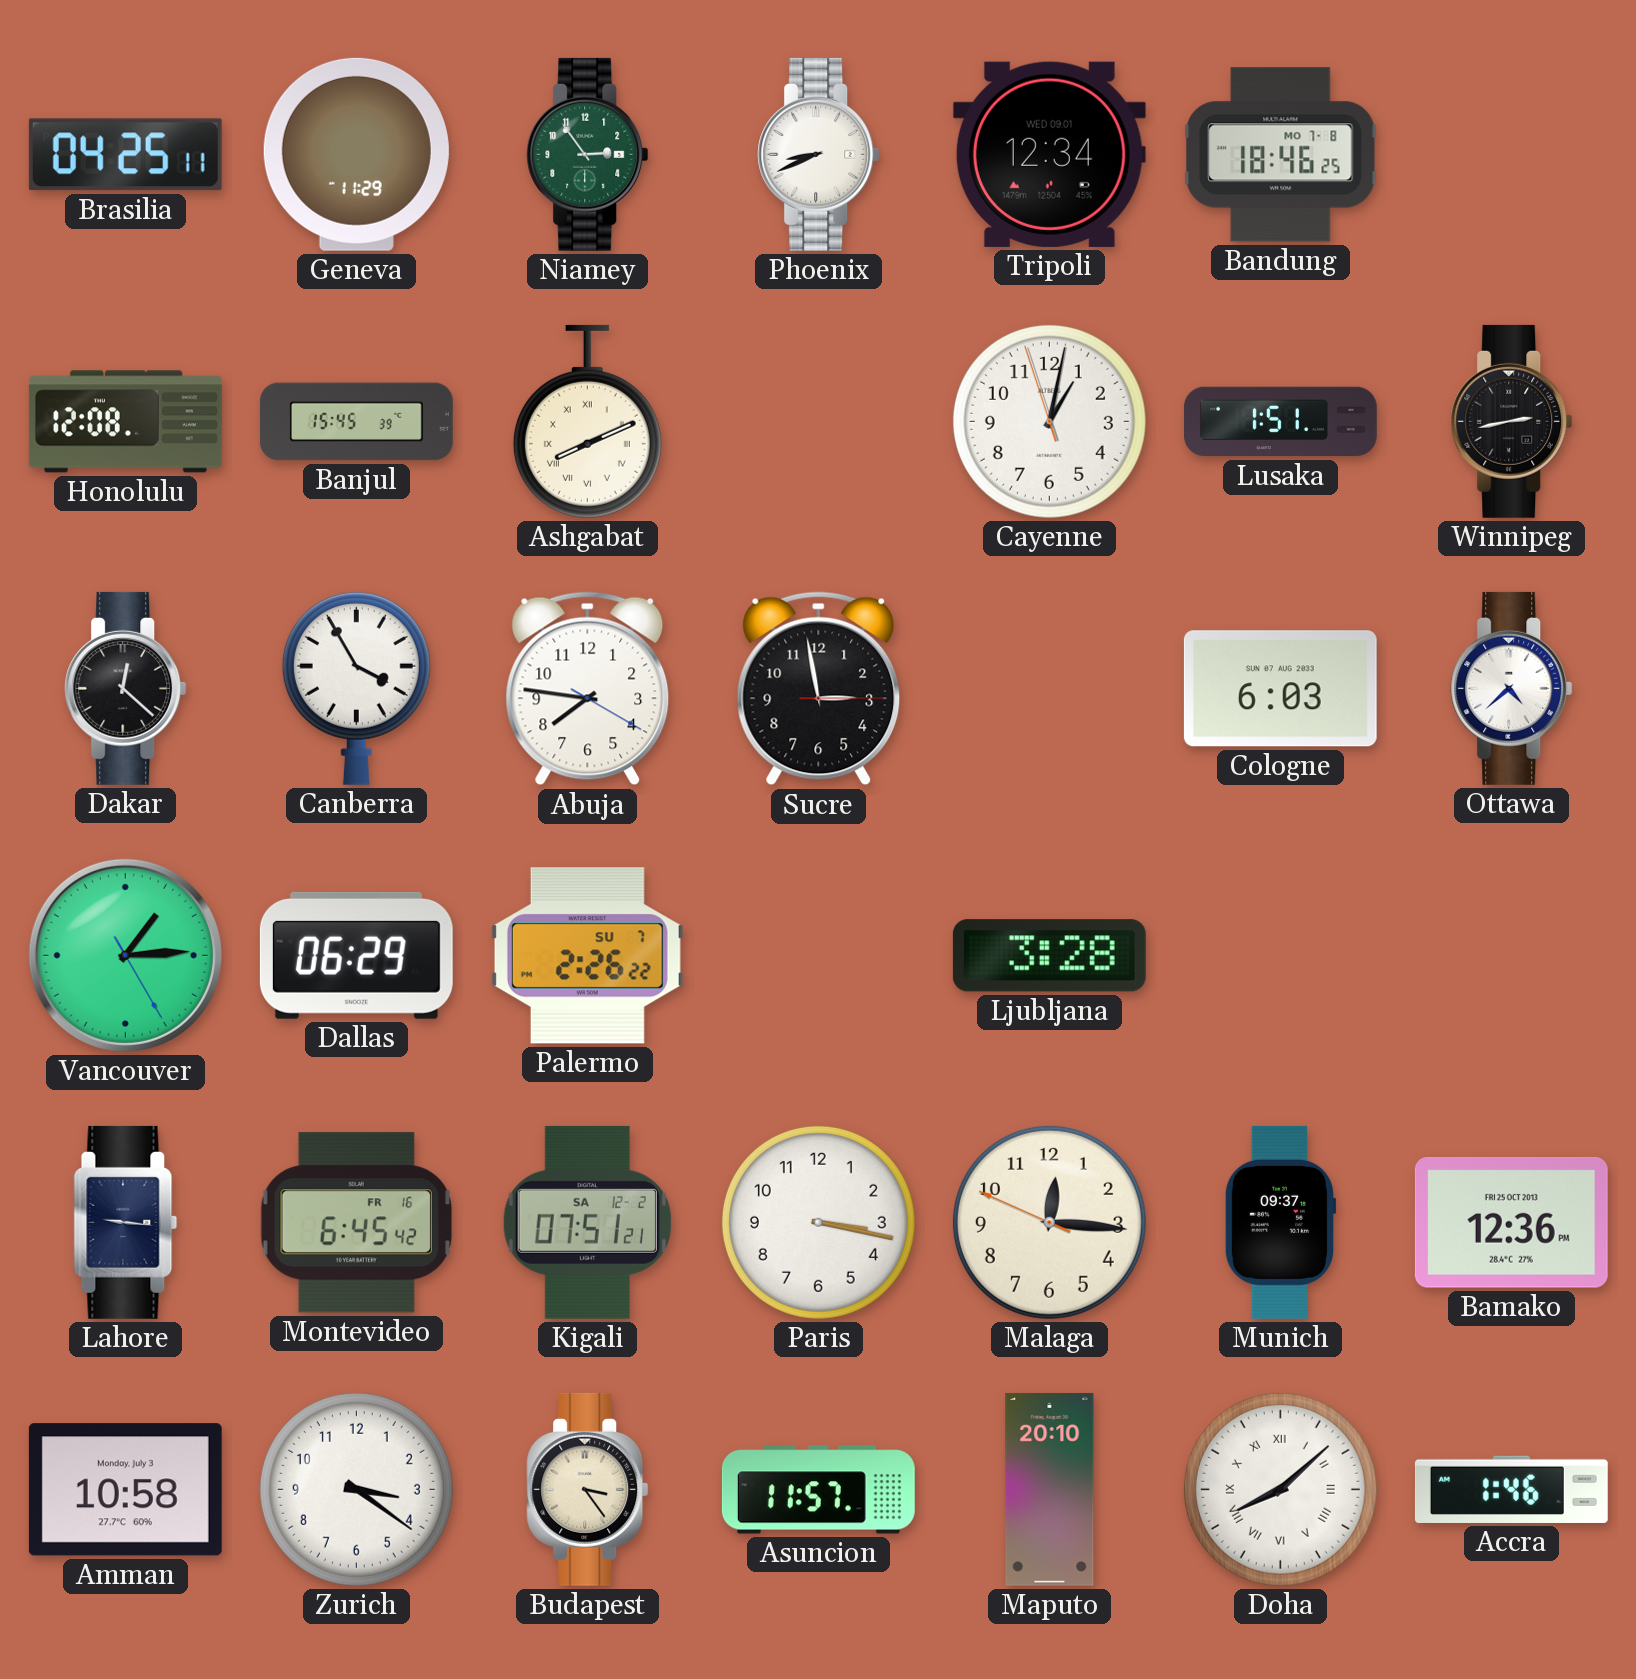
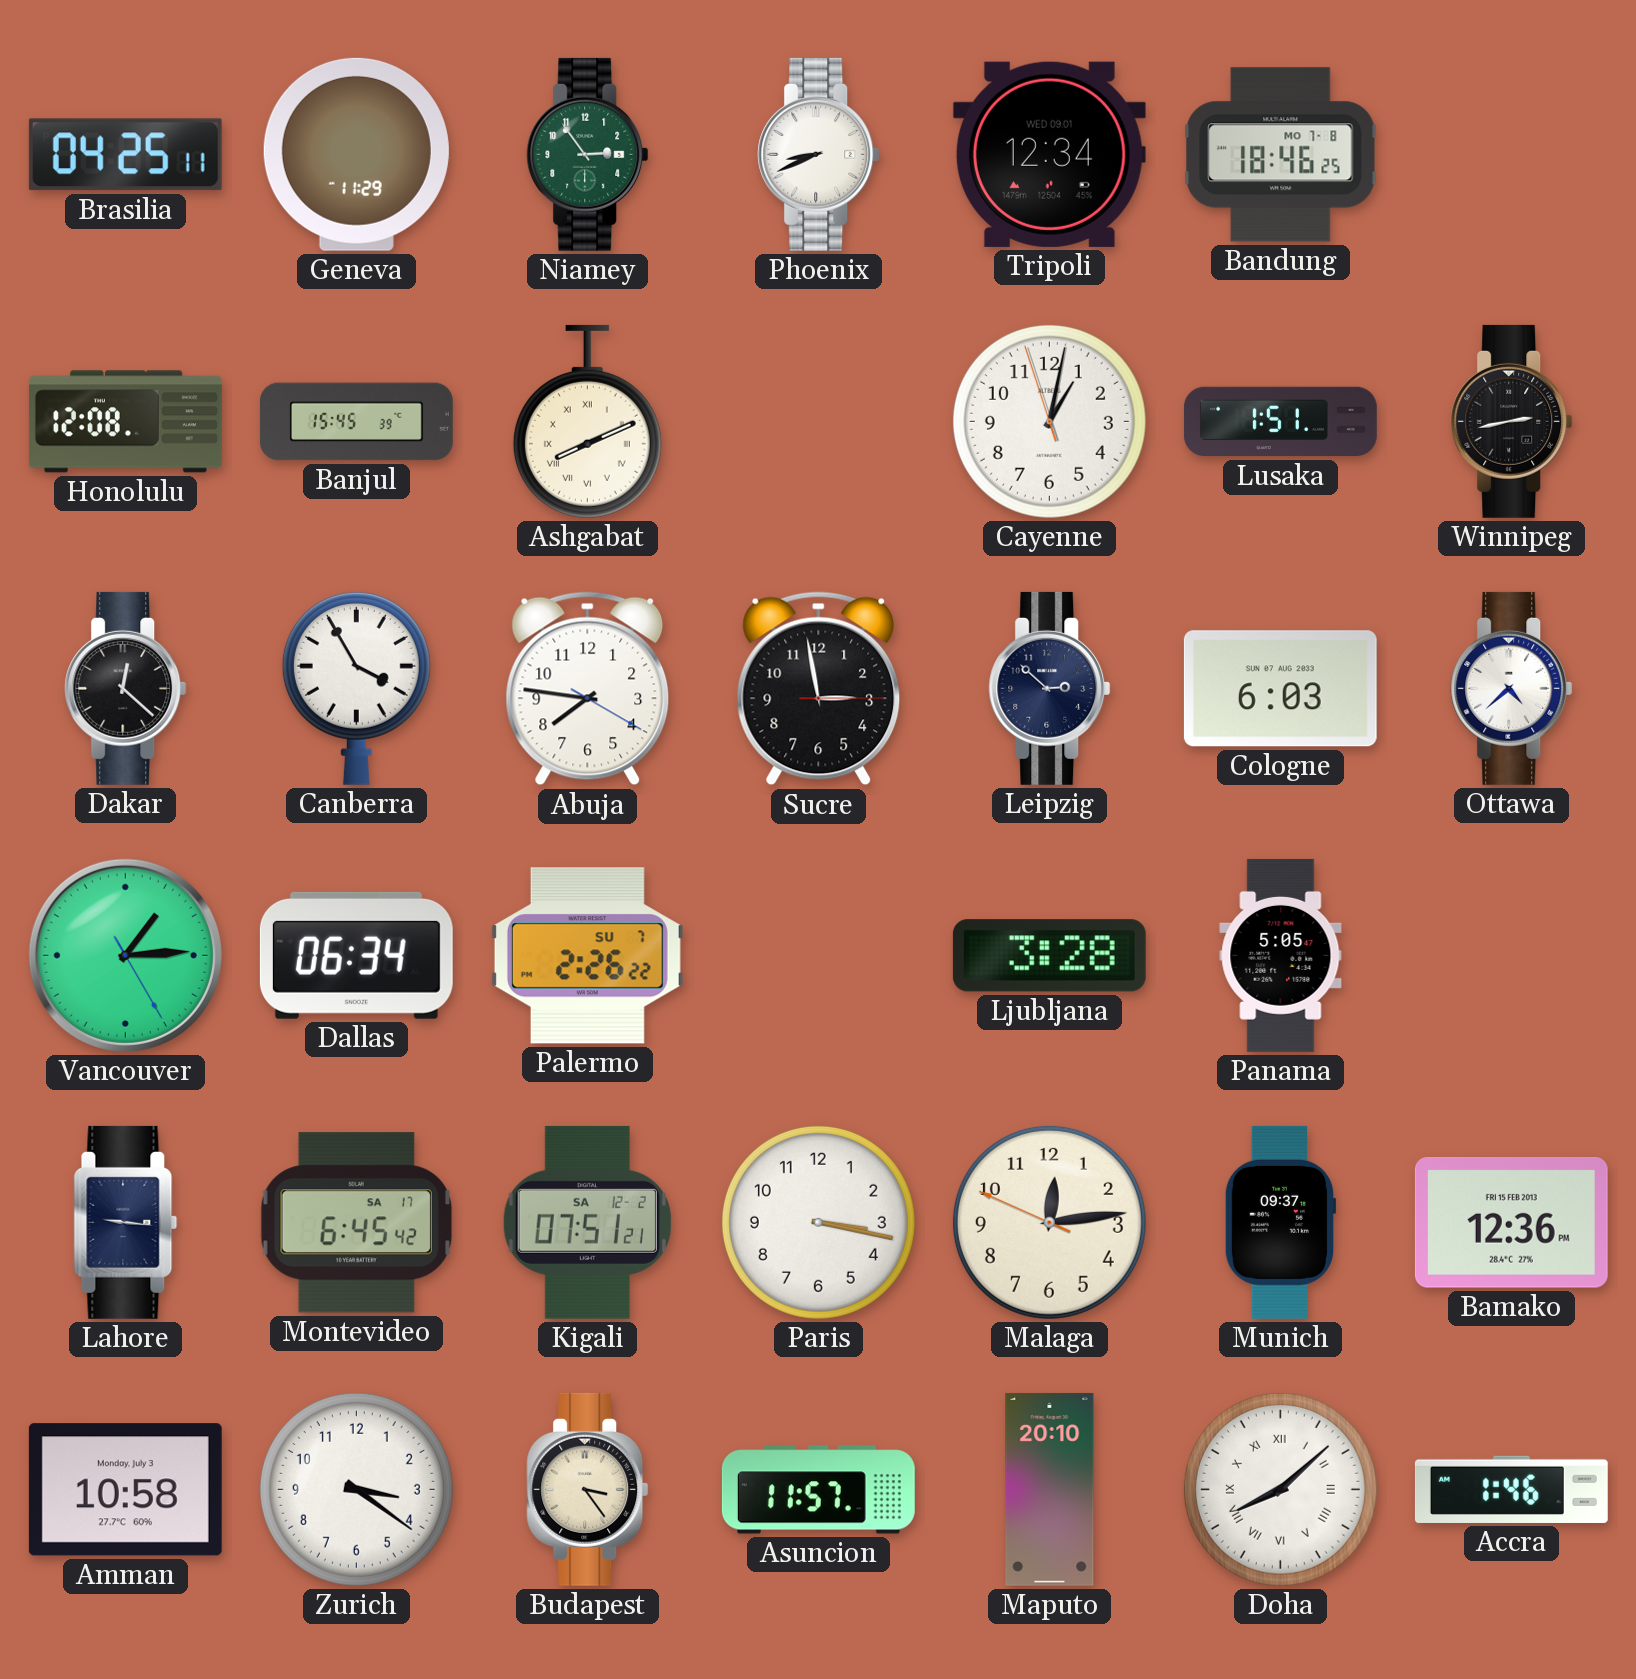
Leipzig: none -> 2:52 (1050, 688)
Dallas: 06:29 -> 06:34 (356, 955)
Panama: none -> 5:05 (1281, 955)
Montevideo date: FR 16 -> SA 17 (356, 1223)
Malaga: 12:15 -> 12:13 (1049, 1222)
Bamako date: FRI 25 OCT 2013 -> FRI 15 FEB 2013 (1511, 1223)
